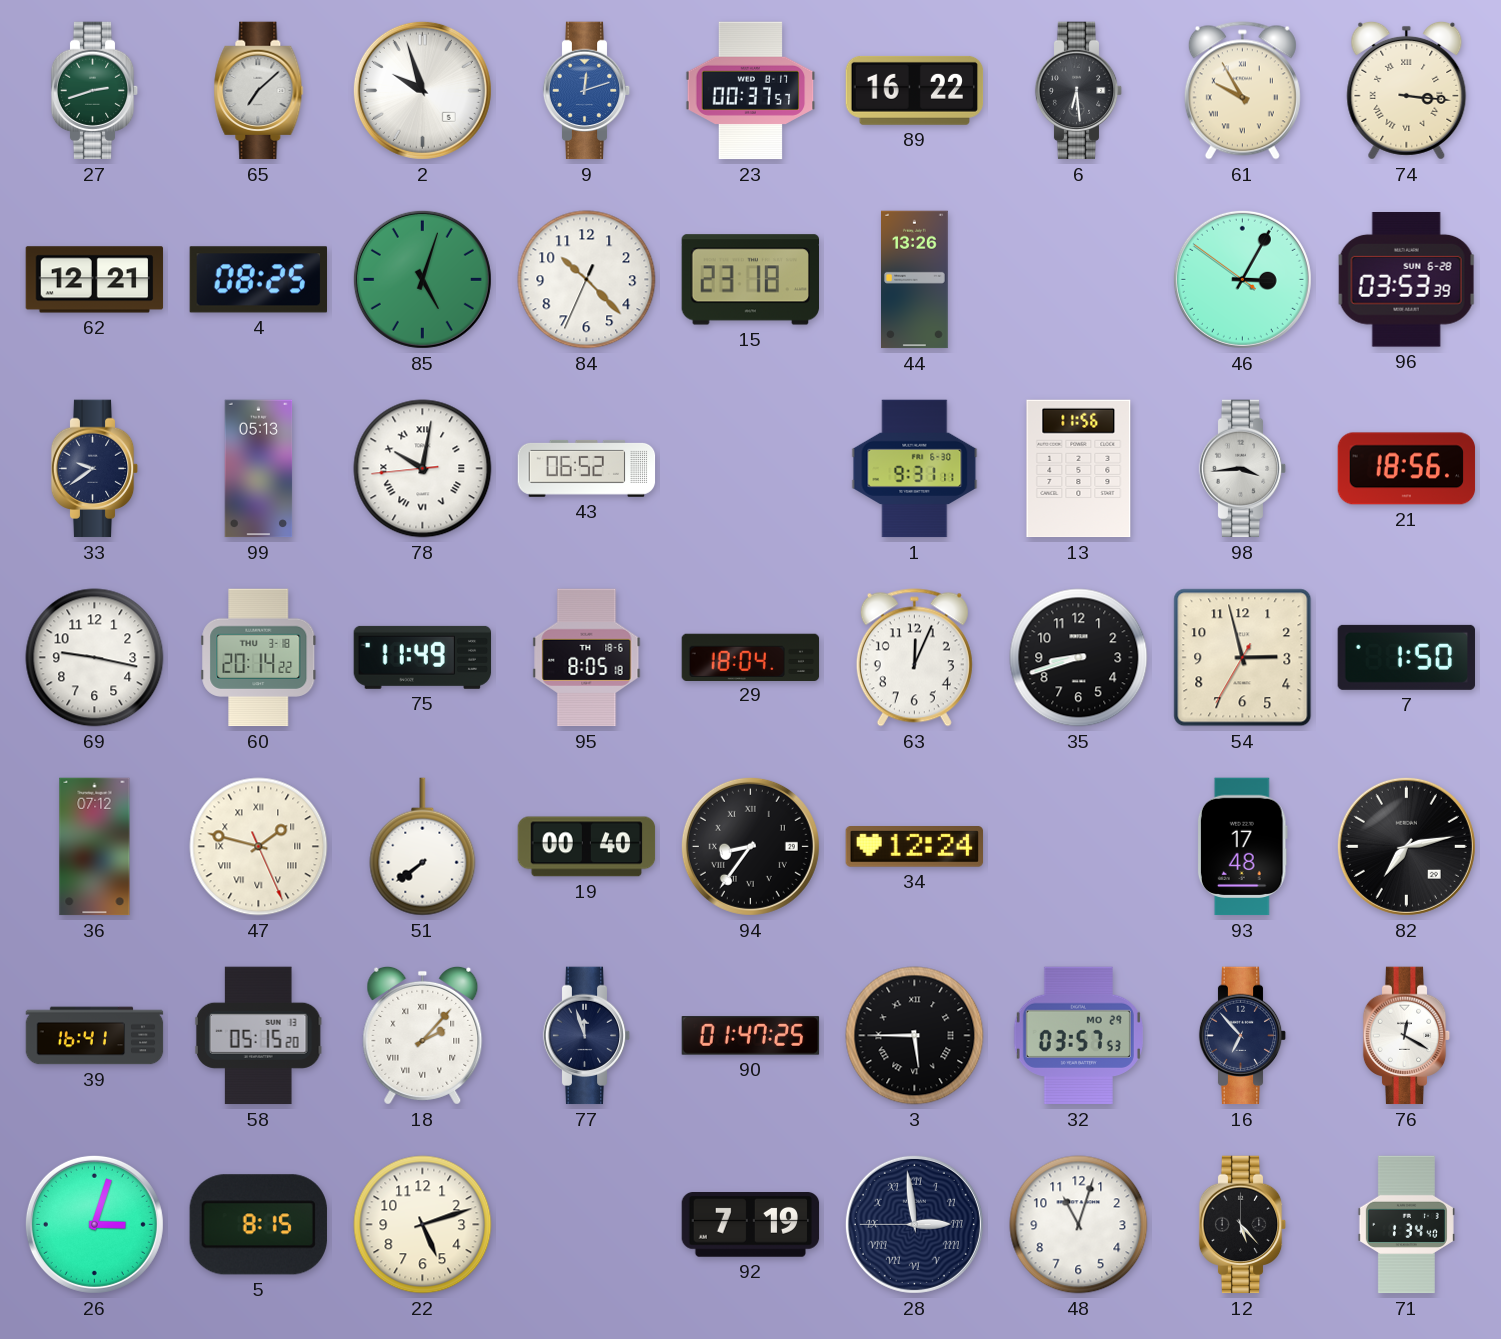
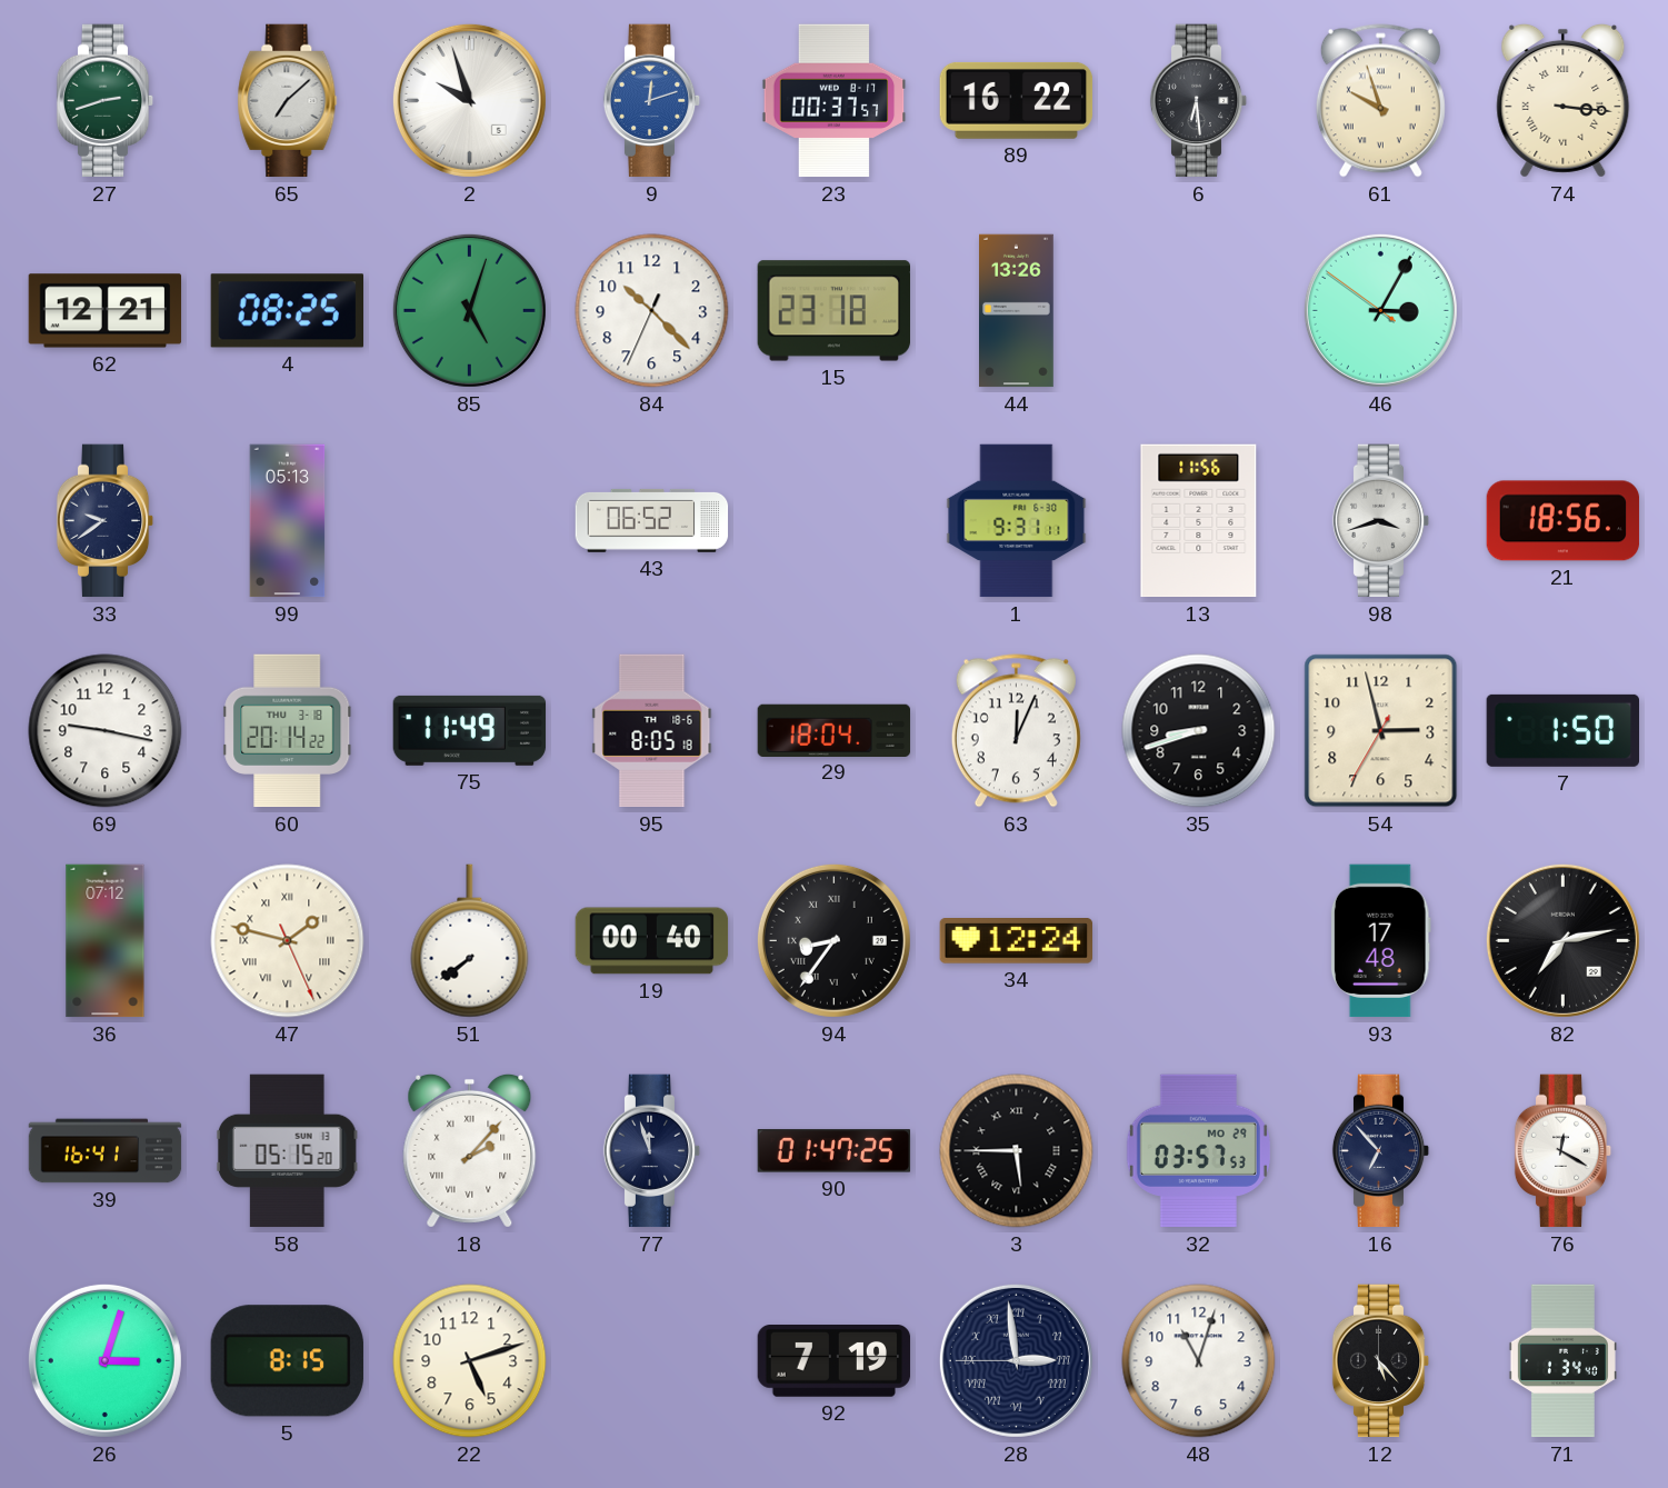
61: 9:55 -> 9:57 (1380, 101)
96: 03:53 -> none (1406, 280)
78: 10:01 -> none (423, 469)
98: 3:44 -> 3:42 (1381, 521)
